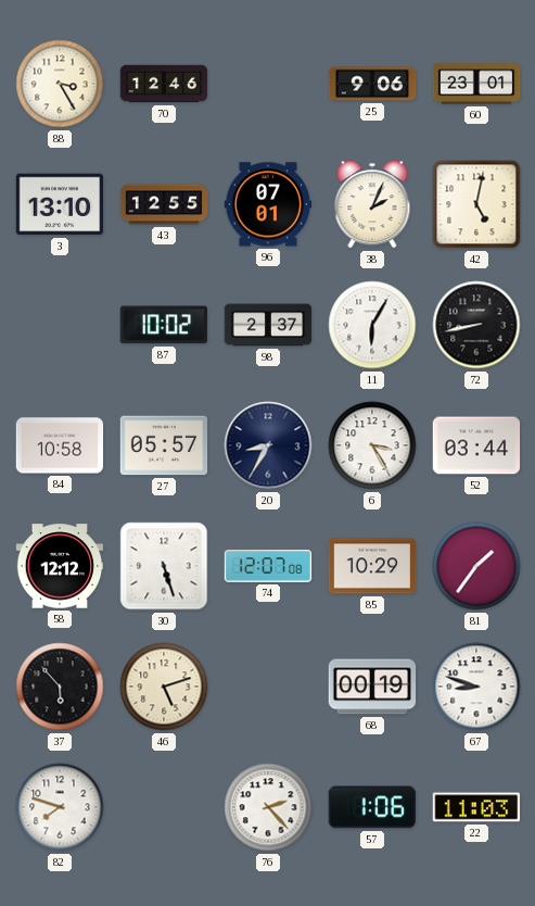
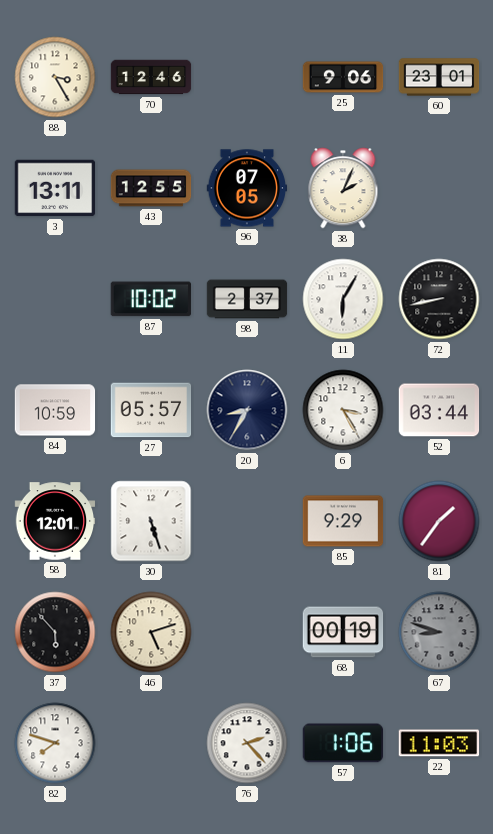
3: 13:10 -> 13:11 (55, 188)
96: 07:01 -> 07:05 (247, 188)
42: 5:02 -> none (476, 204)
84: 10:58 -> 10:59 (55, 410)
58: 12:12 -> 12:01 (55, 521)
74: 12:07 -> none (268, 566)
85: 10:29 -> 9:29 (343, 521)
67 dial: white -> grey (439, 632)
